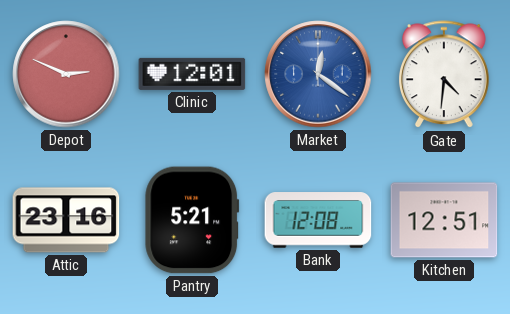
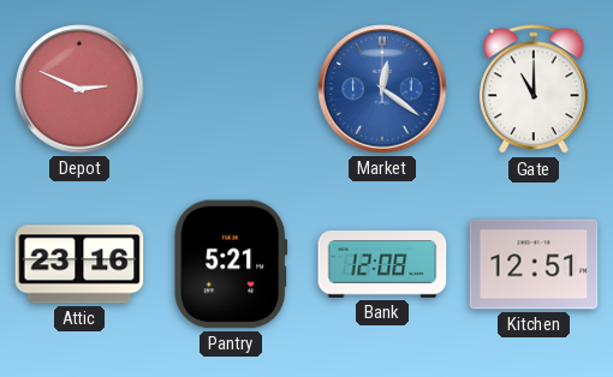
Clinic: 12:01 -> none (192, 74)
Gate: 4:31 -> 11:00 (534, 90)
